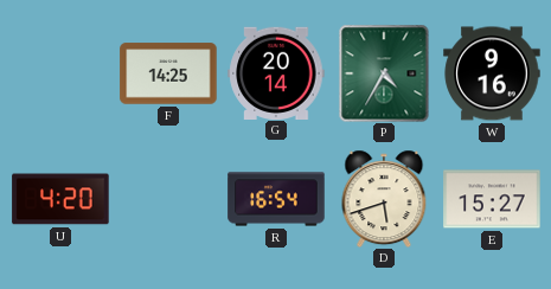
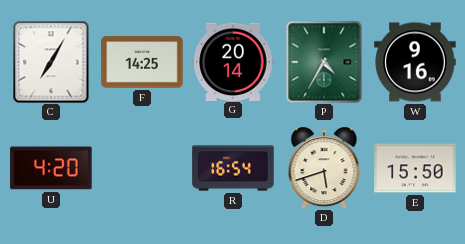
C: none -> 7:05 (51, 62)
E: 15:27 -> 15:50 (415, 168)
